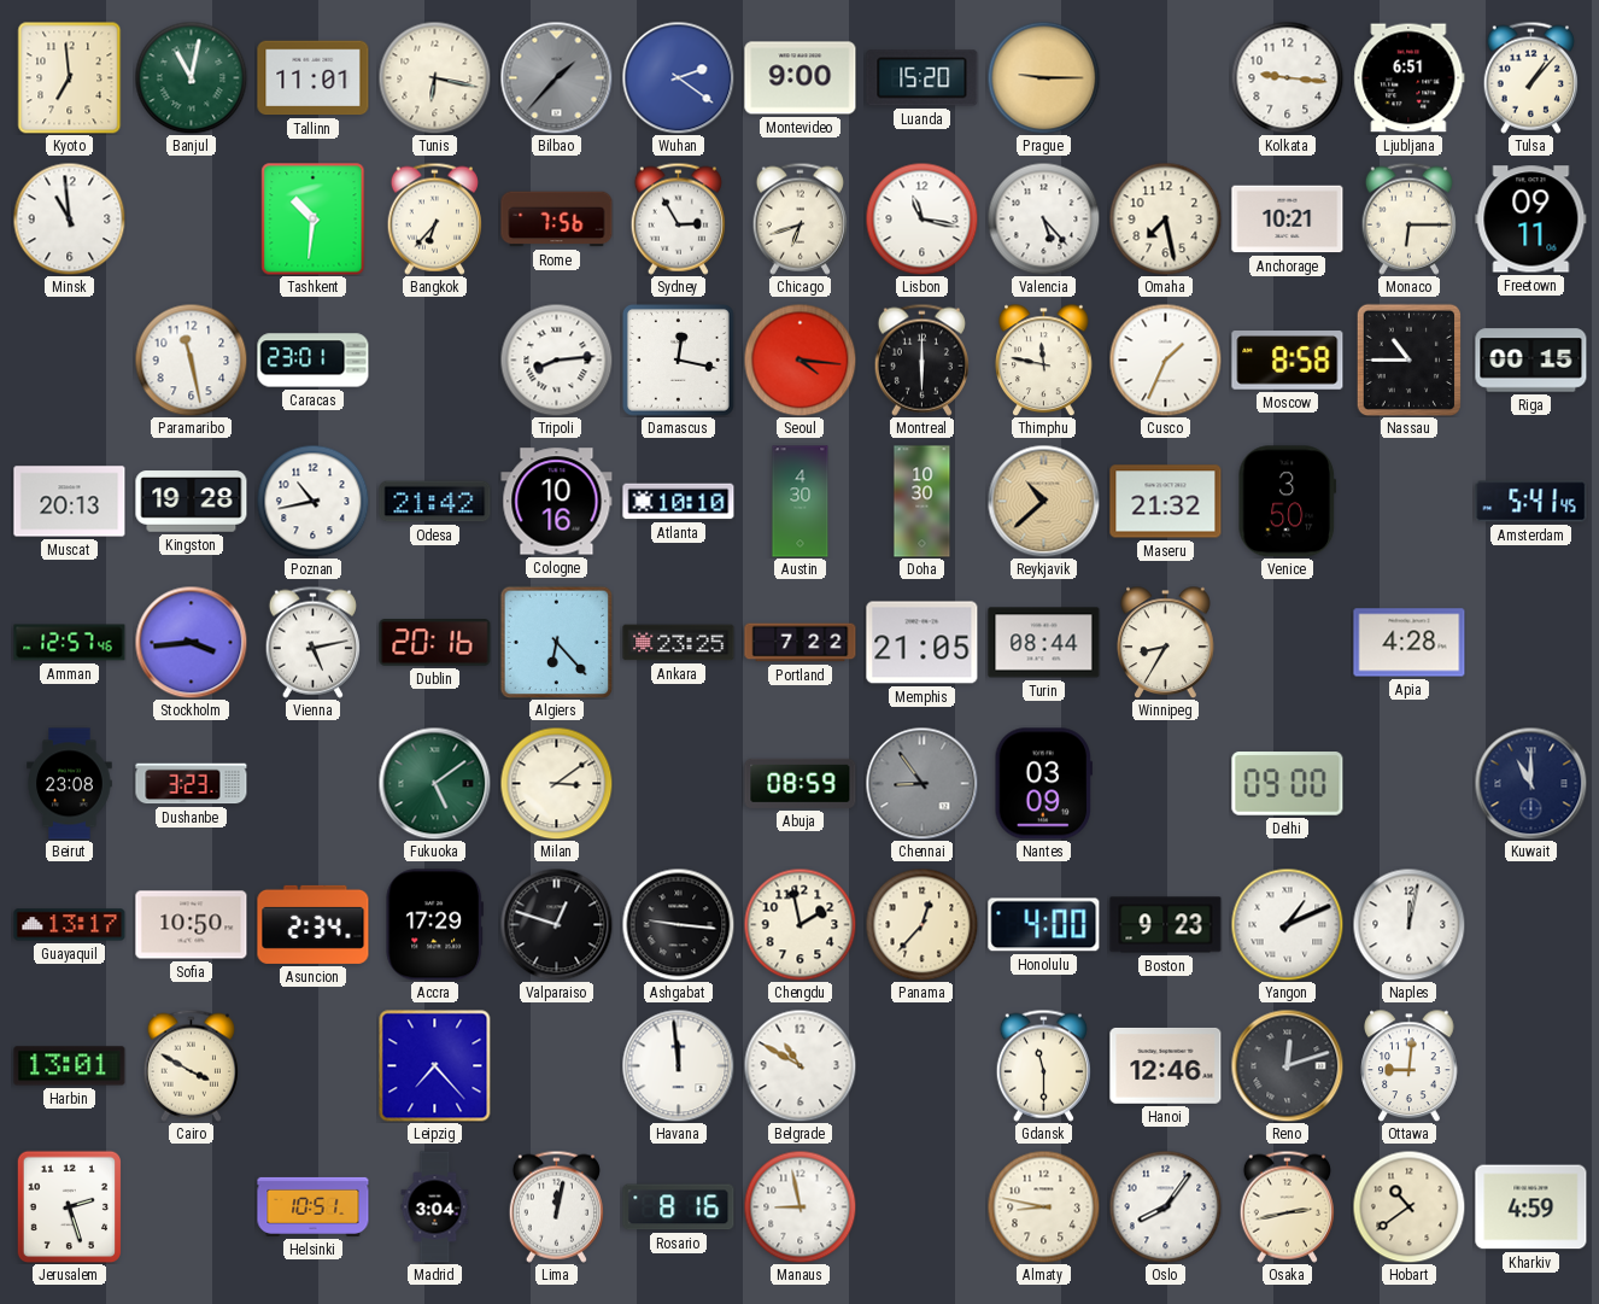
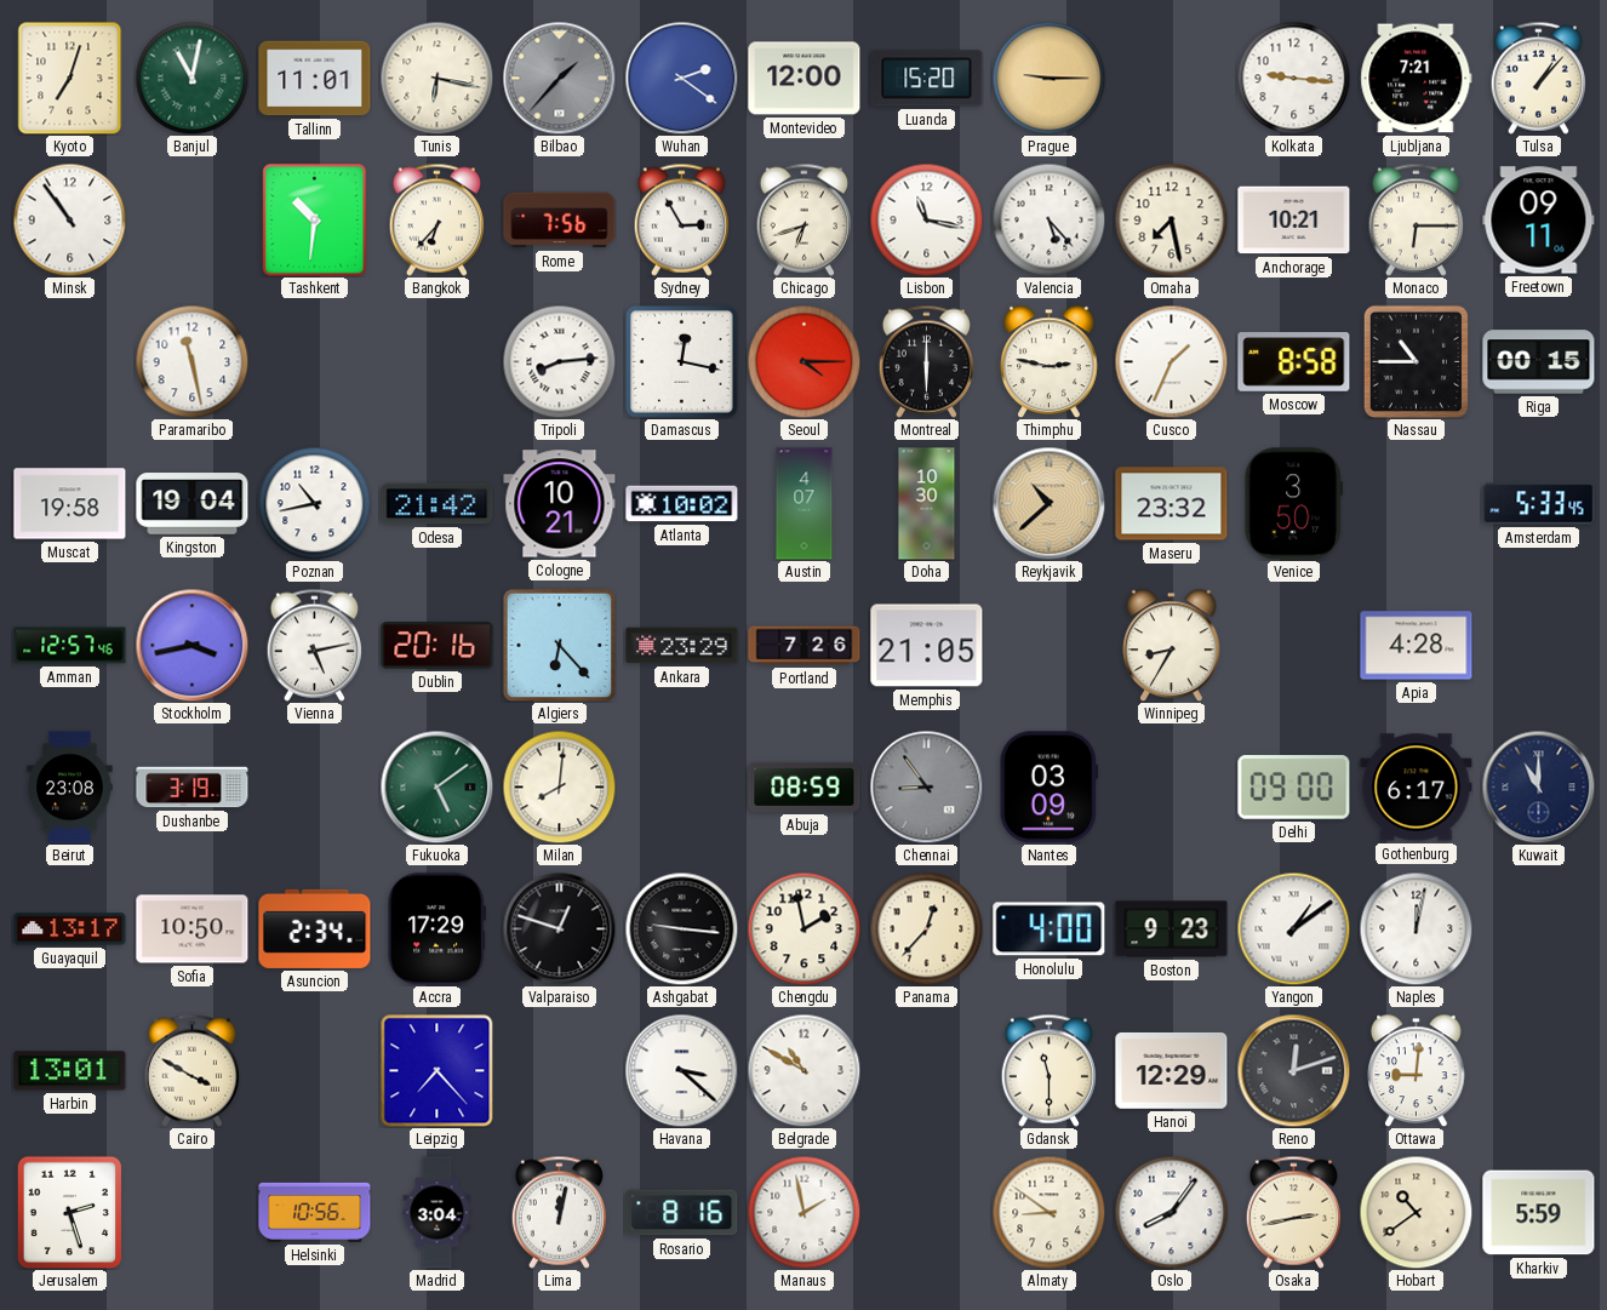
Kyoto: 6:59 -> 7:03 (70, 78)
Montevideo: 9:00 -> 12:00 (805, 79)
Ljubljana: 6:51 -> 7:21 (1417, 79)
Minsk: 10:59 -> 10:54 (69, 219)
Caracas: 23:01 -> none (314, 361)
Seoul: 4:16 -> 4:15 (803, 361)
Thimphu: 11:47 -> 2:47 (1050, 361)
Muscat: 20:13 -> 19:58 (70, 504)
Kingston: 19:28 -> 19:04 (193, 504)
Cologne: 10:16 -> 10:21 (560, 504)
Atlanta: 10:10 -> 10:02 (682, 504)
Austin: 4:30 -> 4:07 (805, 504)
Maseru: 21:32 -> 23:32 (1172, 504)
Amsterdam: 5:41 -> 5:33 (1539, 504)
Stockholm: 3:44 -> 3:43 (191, 645)
Ankara: 23:25 -> 23:29 (682, 646)
Portland: 7:22 -> 7:26 (805, 646)
Turin: 08:44 -> none (1044, 643)
Dushanbe: 3:23 -> 3:19 (193, 788)
Milan: 3:09 -> 8:01 (559, 786)
Gothenburg: none -> 6:17 (1417, 788)
Yangon: 1:11 -> 1:09 (1293, 928)
Havana: 11:59 -> 3:22 (681, 1070)
Hanoi: 12:46 -> 12:29 (1172, 1070)
Helsinki: 10:51 -> 10:56 (315, 1212)
Manaus: 8:58 -> 1:58 (803, 1212)
Almaty: 8:47 -> 8:51 (1048, 1212)
Kharkiv: 4:59 -> 5:59 (1539, 1213)
